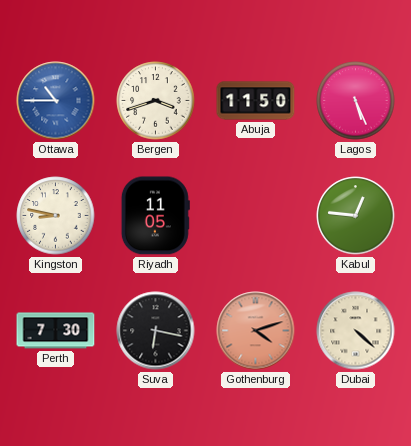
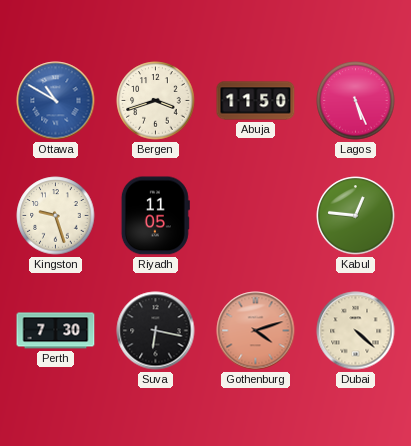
Ottawa: 10:45 -> 10:50 (56, 101)
Kingston: 8:47 -> 9:27 (56, 216)
